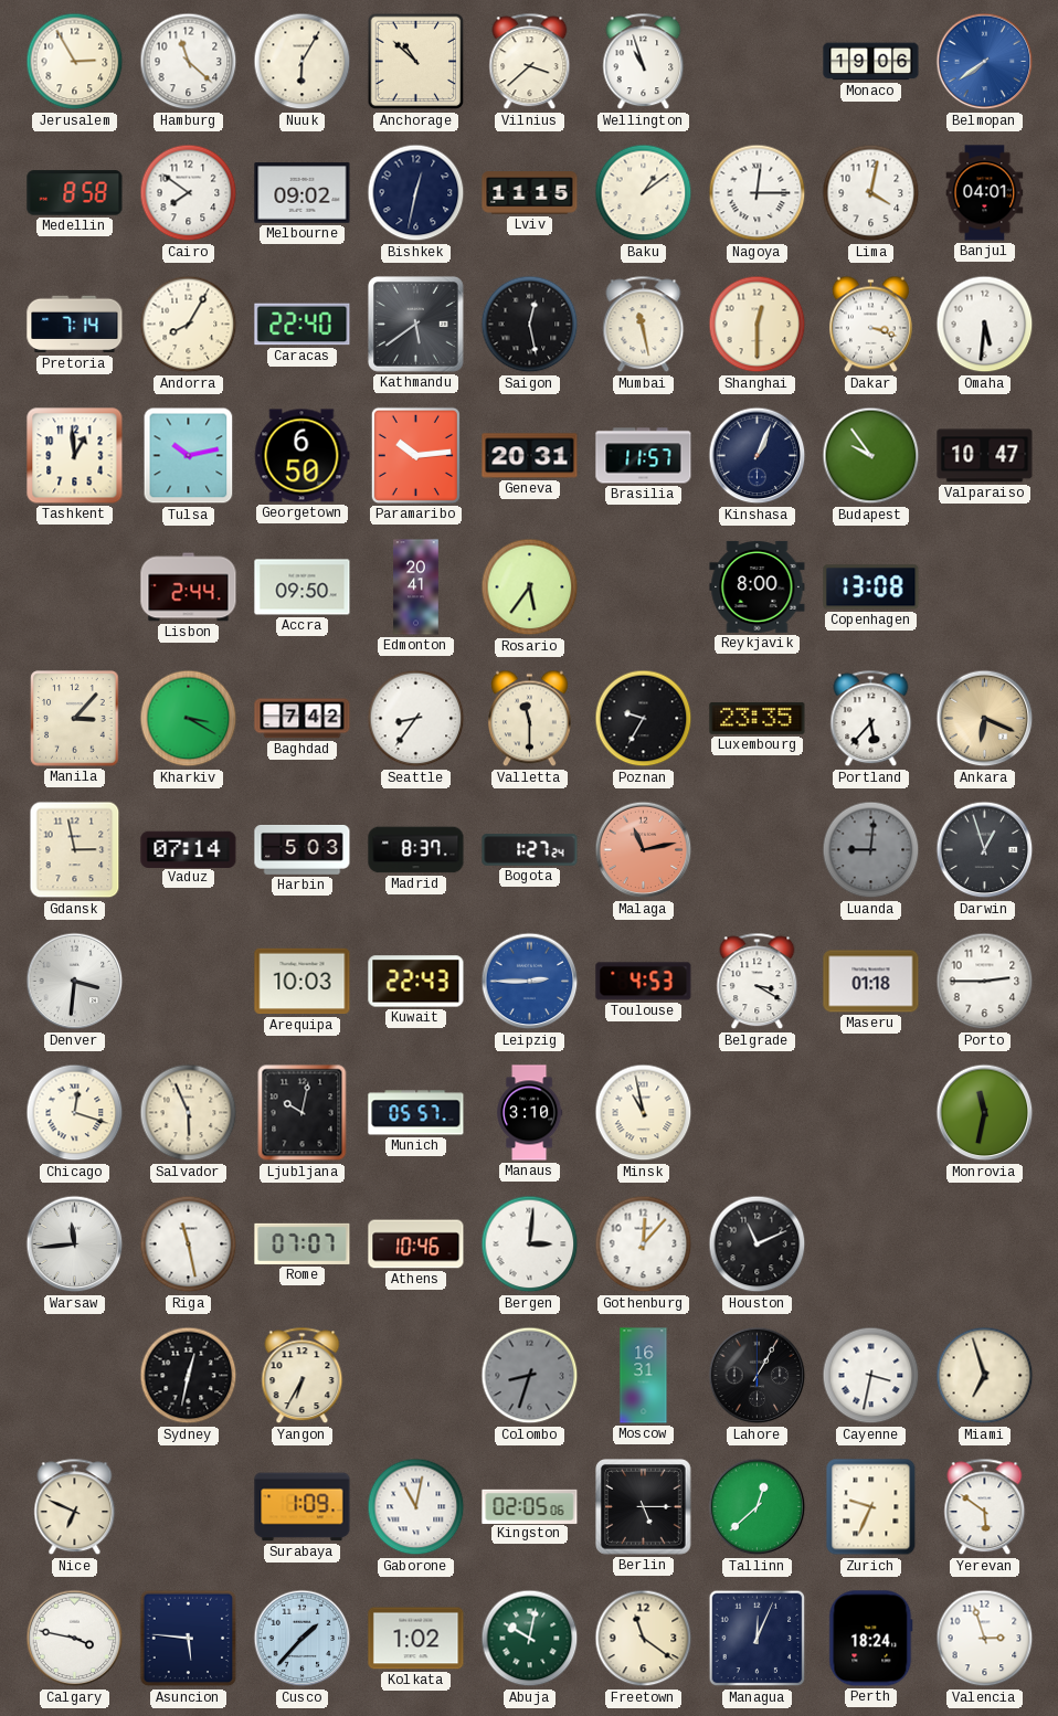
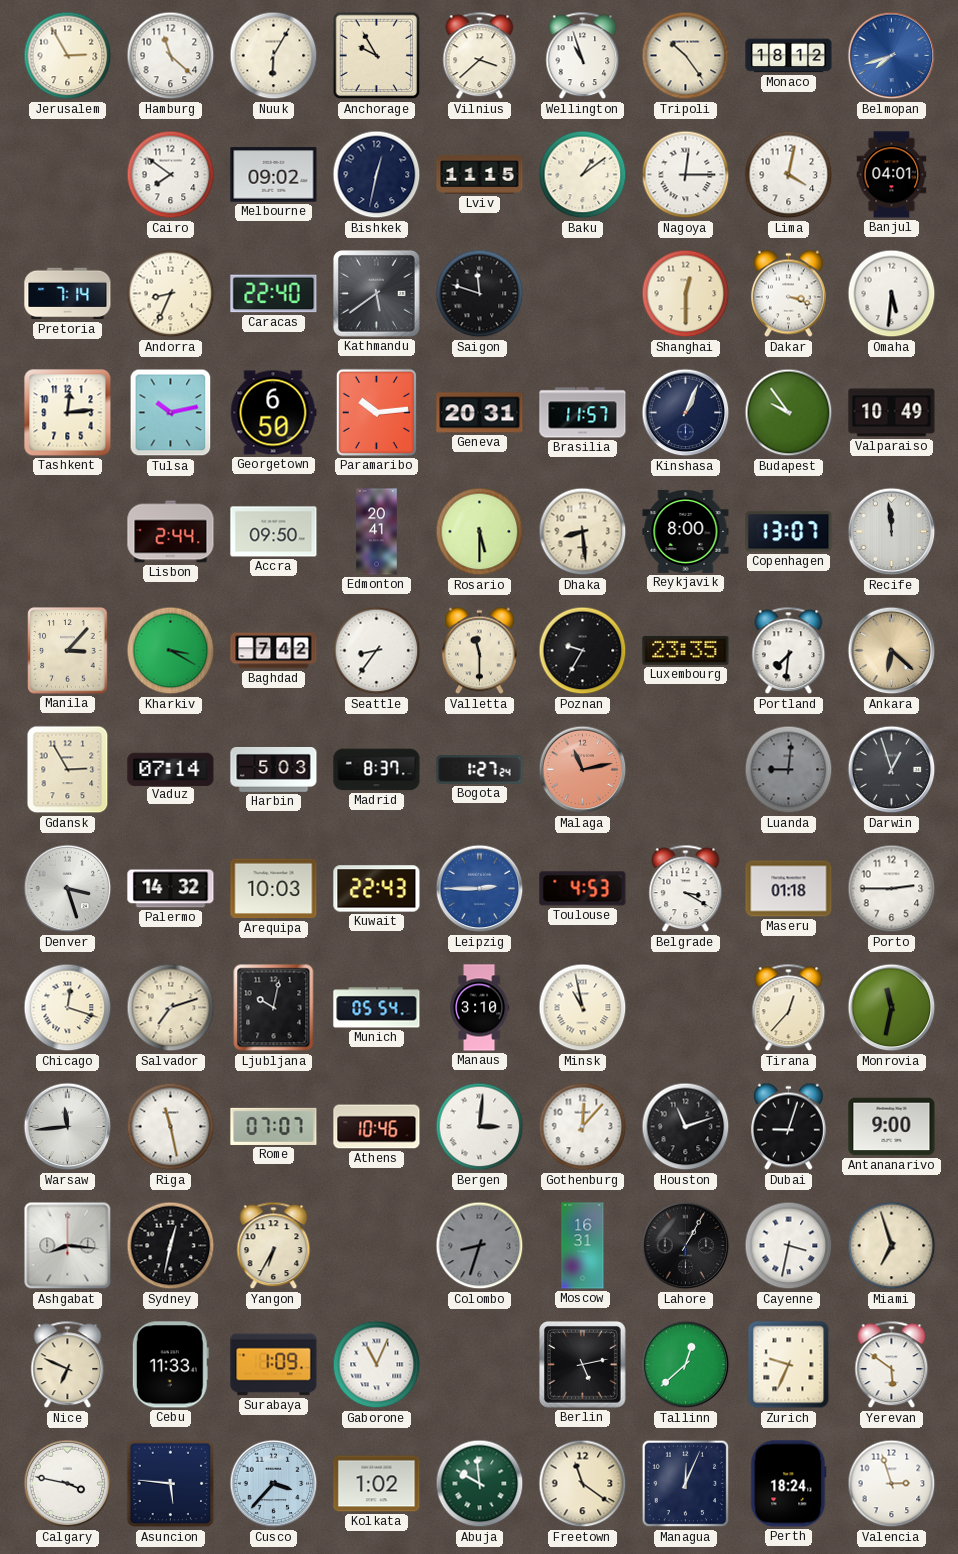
Anchorage: 10:52 -> 9:55 (377, 56)
Tripoli: none -> 10:24 (686, 56)
Monaco: 19:06 -> 18:12 (789, 56)
Belmopan: 7:39 -> 7:42 (892, 56)
Medellin: 8:58 -> none (75, 193)
Andorra: 8:05 -> 8:34 (171, 294)
Saigon: 12:28 -> 11:48 (480, 294)
Mumbai: 11:28 -> none (644, 325)
Tashkent: 12:59 -> 12:14 (68, 413)
Valparaiso: 10:47 -> 10:49 (892, 413)
Rosario: 5:36 -> 5:30 (480, 532)
Dhaka: none -> 8:29 (583, 532)
Copenhagen: 13:08 -> 13:07 (789, 532)
Recife: none -> 11:59 (892, 532)
Portland: 5:37 -> 7:31 (789, 651)
Ankara: 6:19 -> 6:22 (892, 651)
Gdansk: 2:58 -> 2:55 (68, 770)
Denver: 3:31 -> 3:27 (68, 889)
Palermo: none -> 14:32 (171, 889)
Salvador: 5:56 -> 7:12 (171, 1008)
Munich: 05:57 -> 05:54 (377, 1008)
Tirana: none -> 12:37 (789, 1008)
Houston: 11:11 -> 11:12 (686, 1127)
Dubai: none -> 9:03 (788, 1127)
Antananarivo: none -> 9:00 (892, 1127)
Ashgabat: none -> 8:16 (68, 1246)
Cebu: none -> 11:33 (170, 1365)
Gaborone: 11:02 -> 11:04 (377, 1365)
Kingston: 02:05 -> none (530, 1506)
Berlin: 5:15 -> 5:13 (583, 1365)
Cusco: 1:37 -> 3:37 (274, 1484)
Abuja: 10:02 -> 9:59 (480, 1484)
